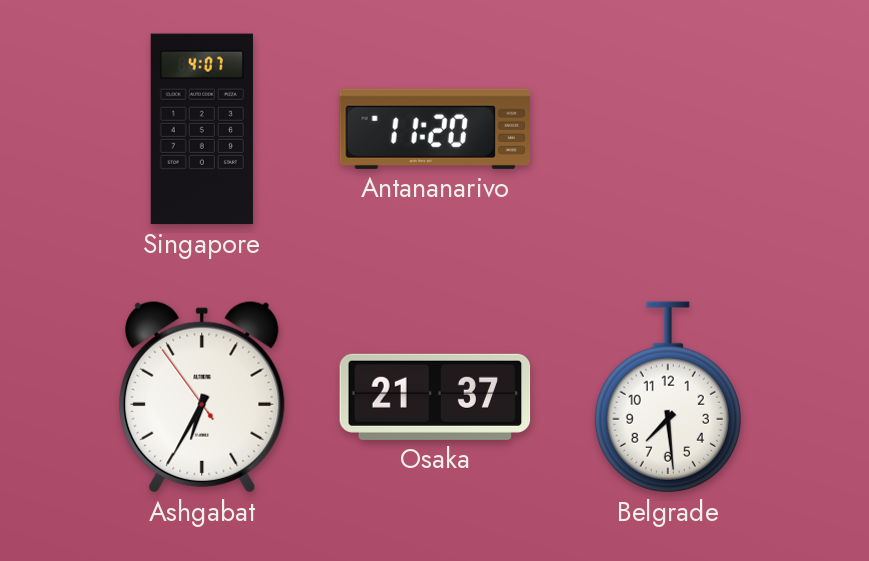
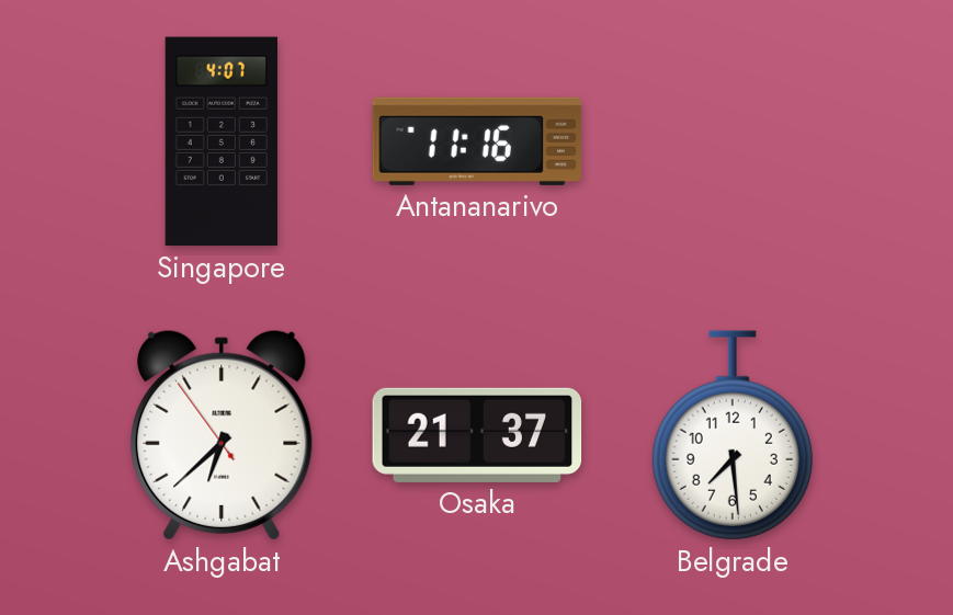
Antananarivo: 11:20 -> 11:16 (477, 141)
Ashgabat: 6:34 -> 6:37 (222, 435)
